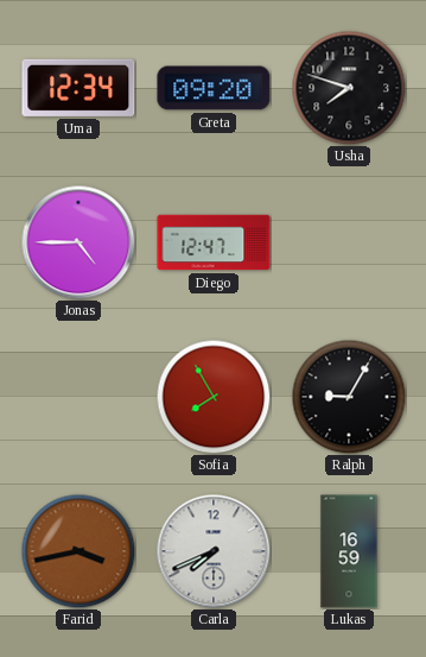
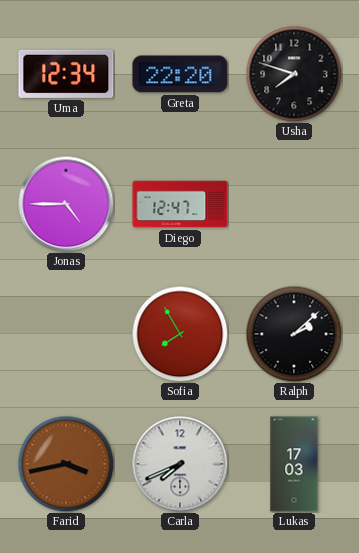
Greta: 09:20 -> 22:20 (180, 74)
Ralph: 9:05 -> 2:08 (294, 334)
Lukas: 16:59 -> 17:03 (294, 464)
